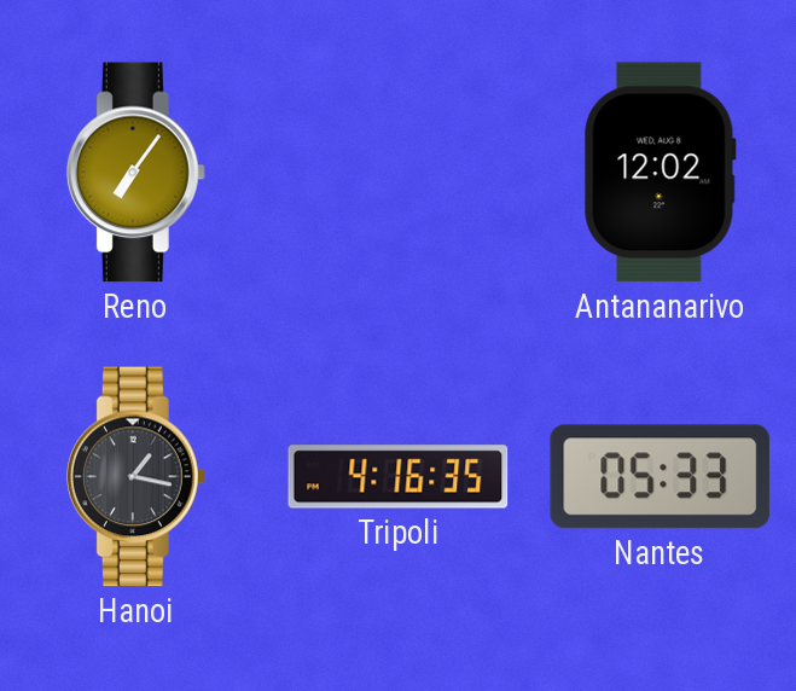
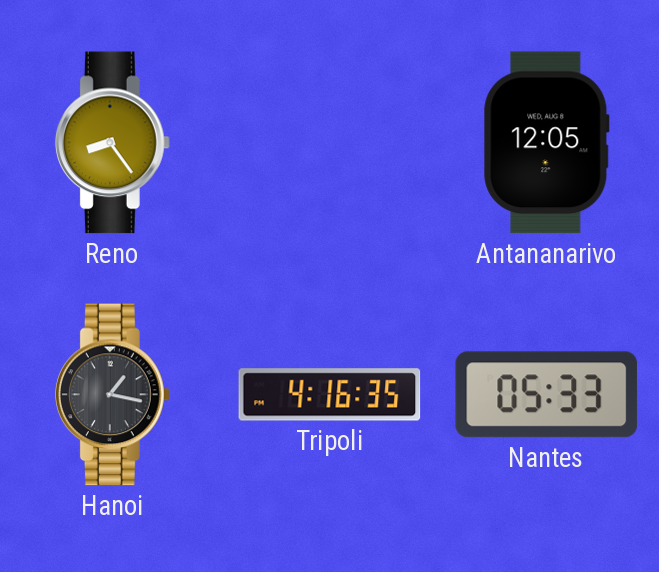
Reno: 7:06 -> 8:24 (112, 143)
Antananarivo: 12:02 -> 12:05 (546, 143)
